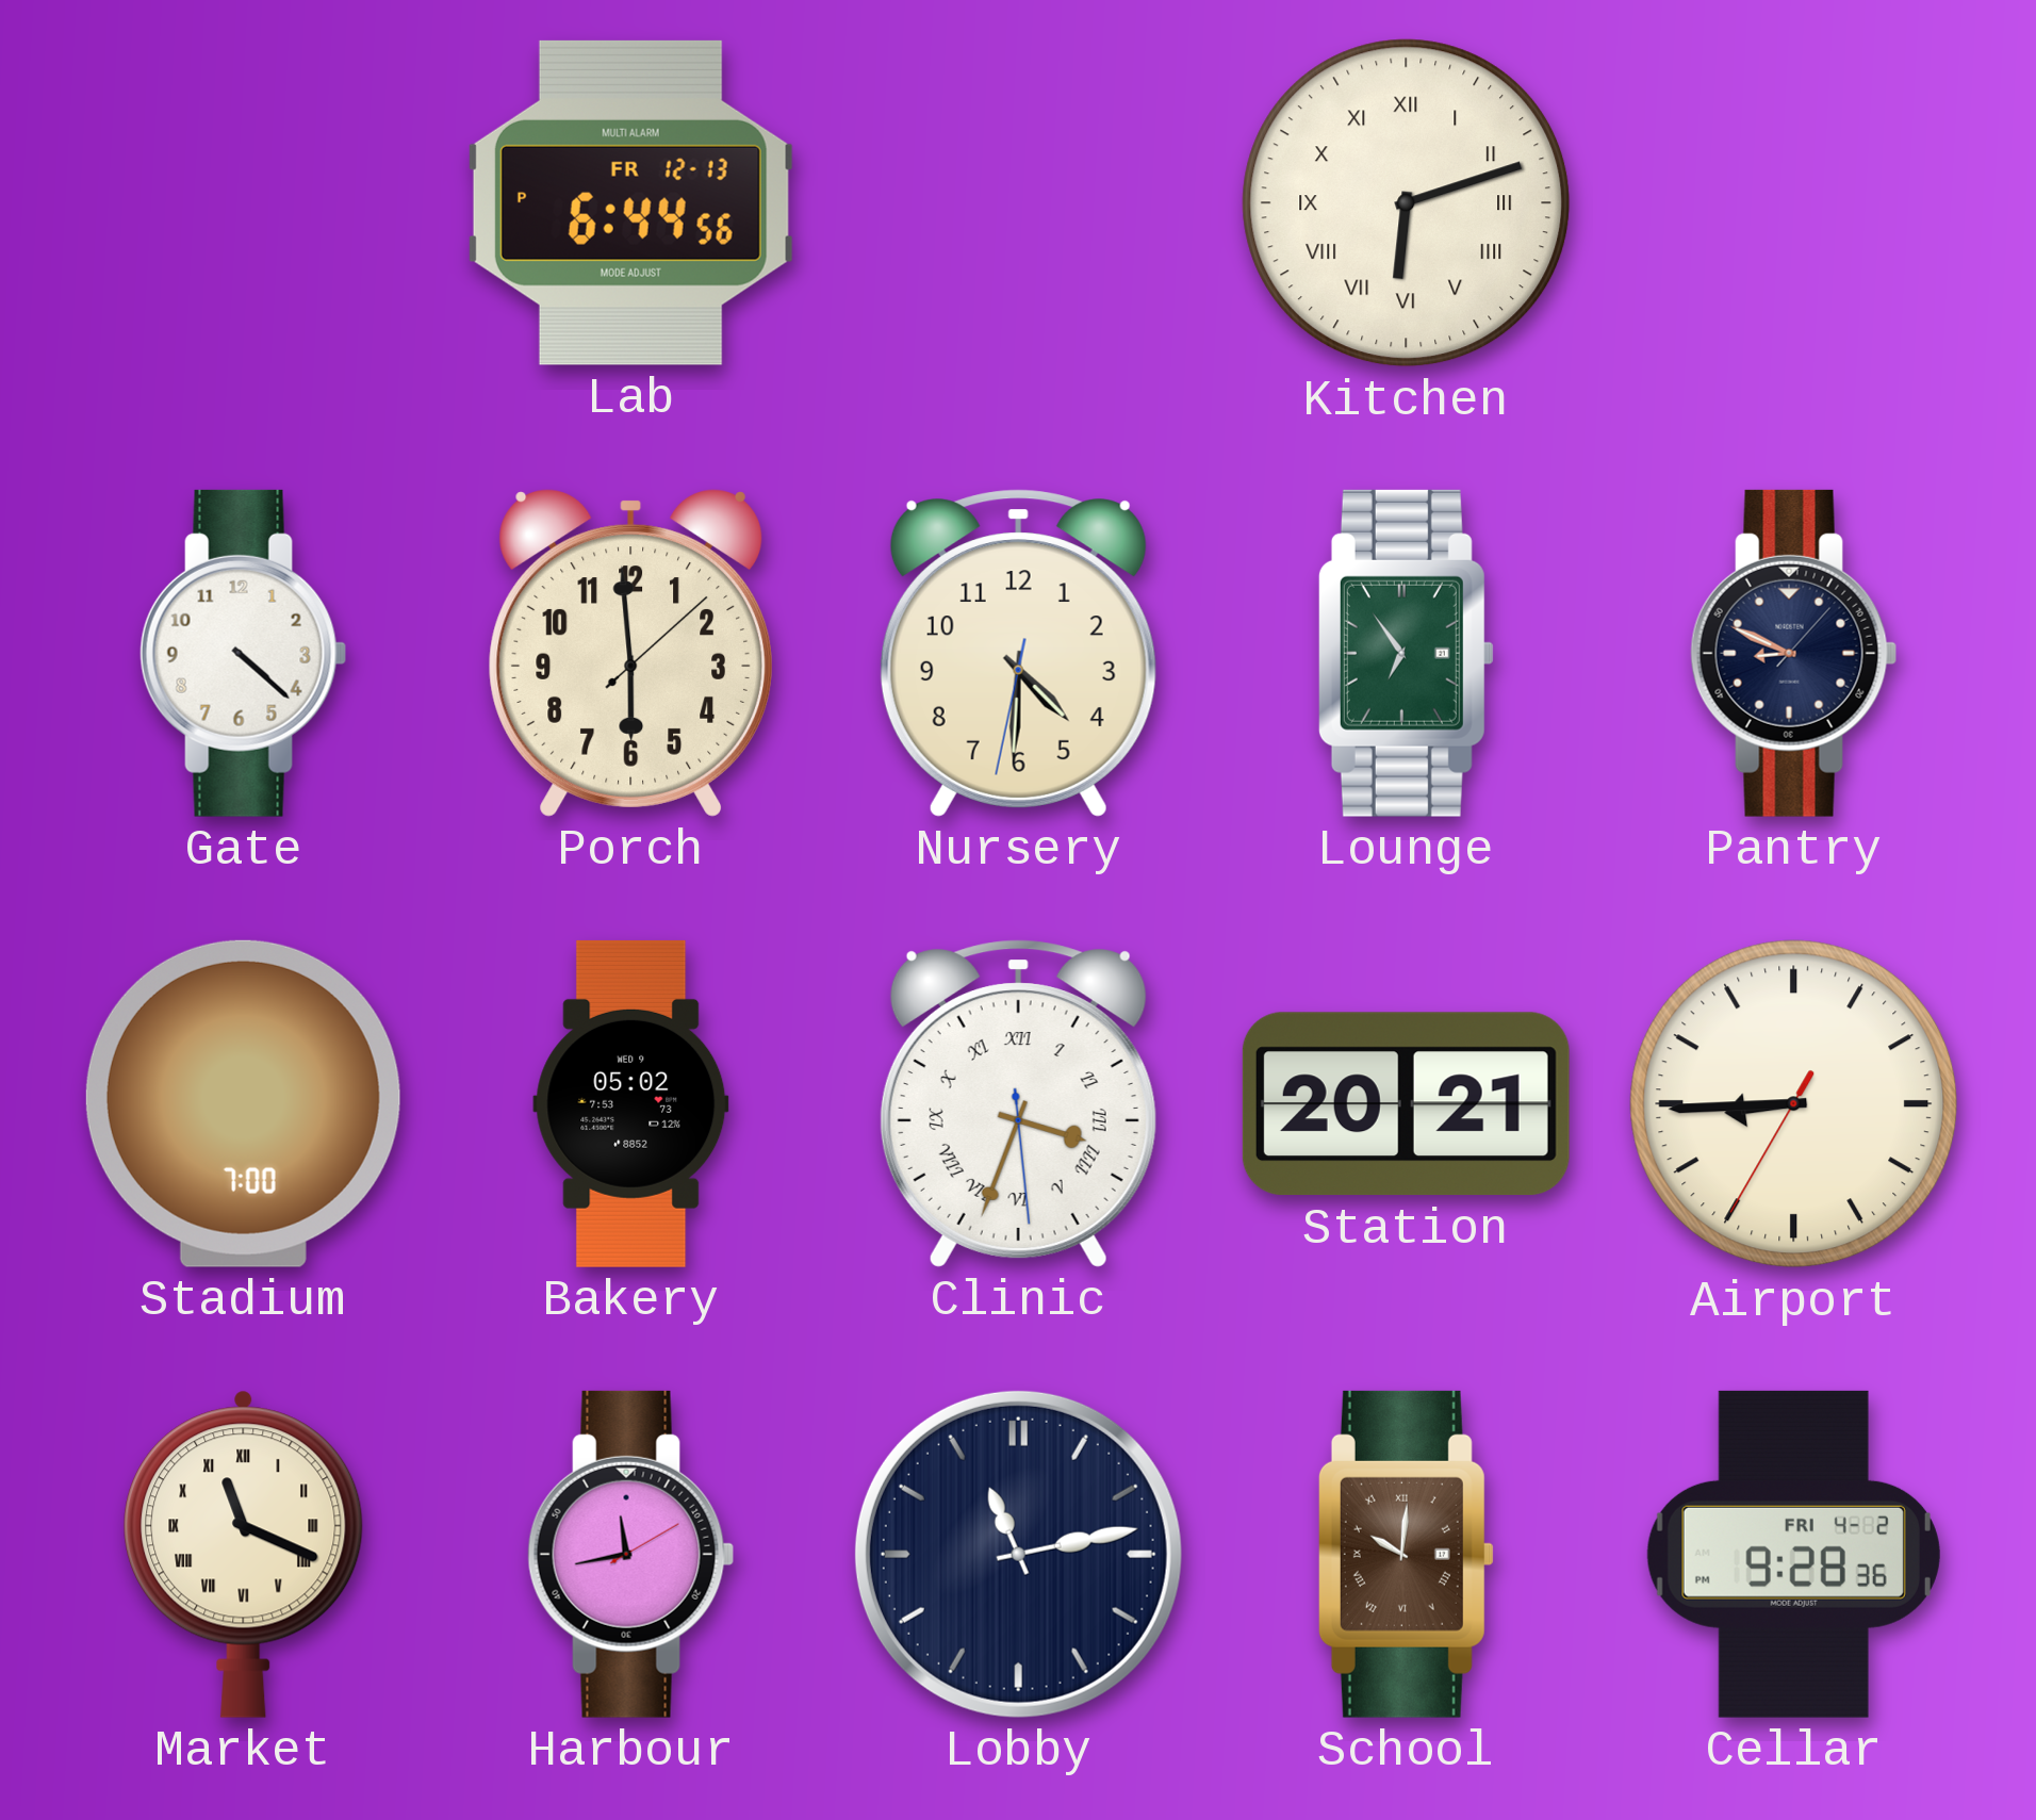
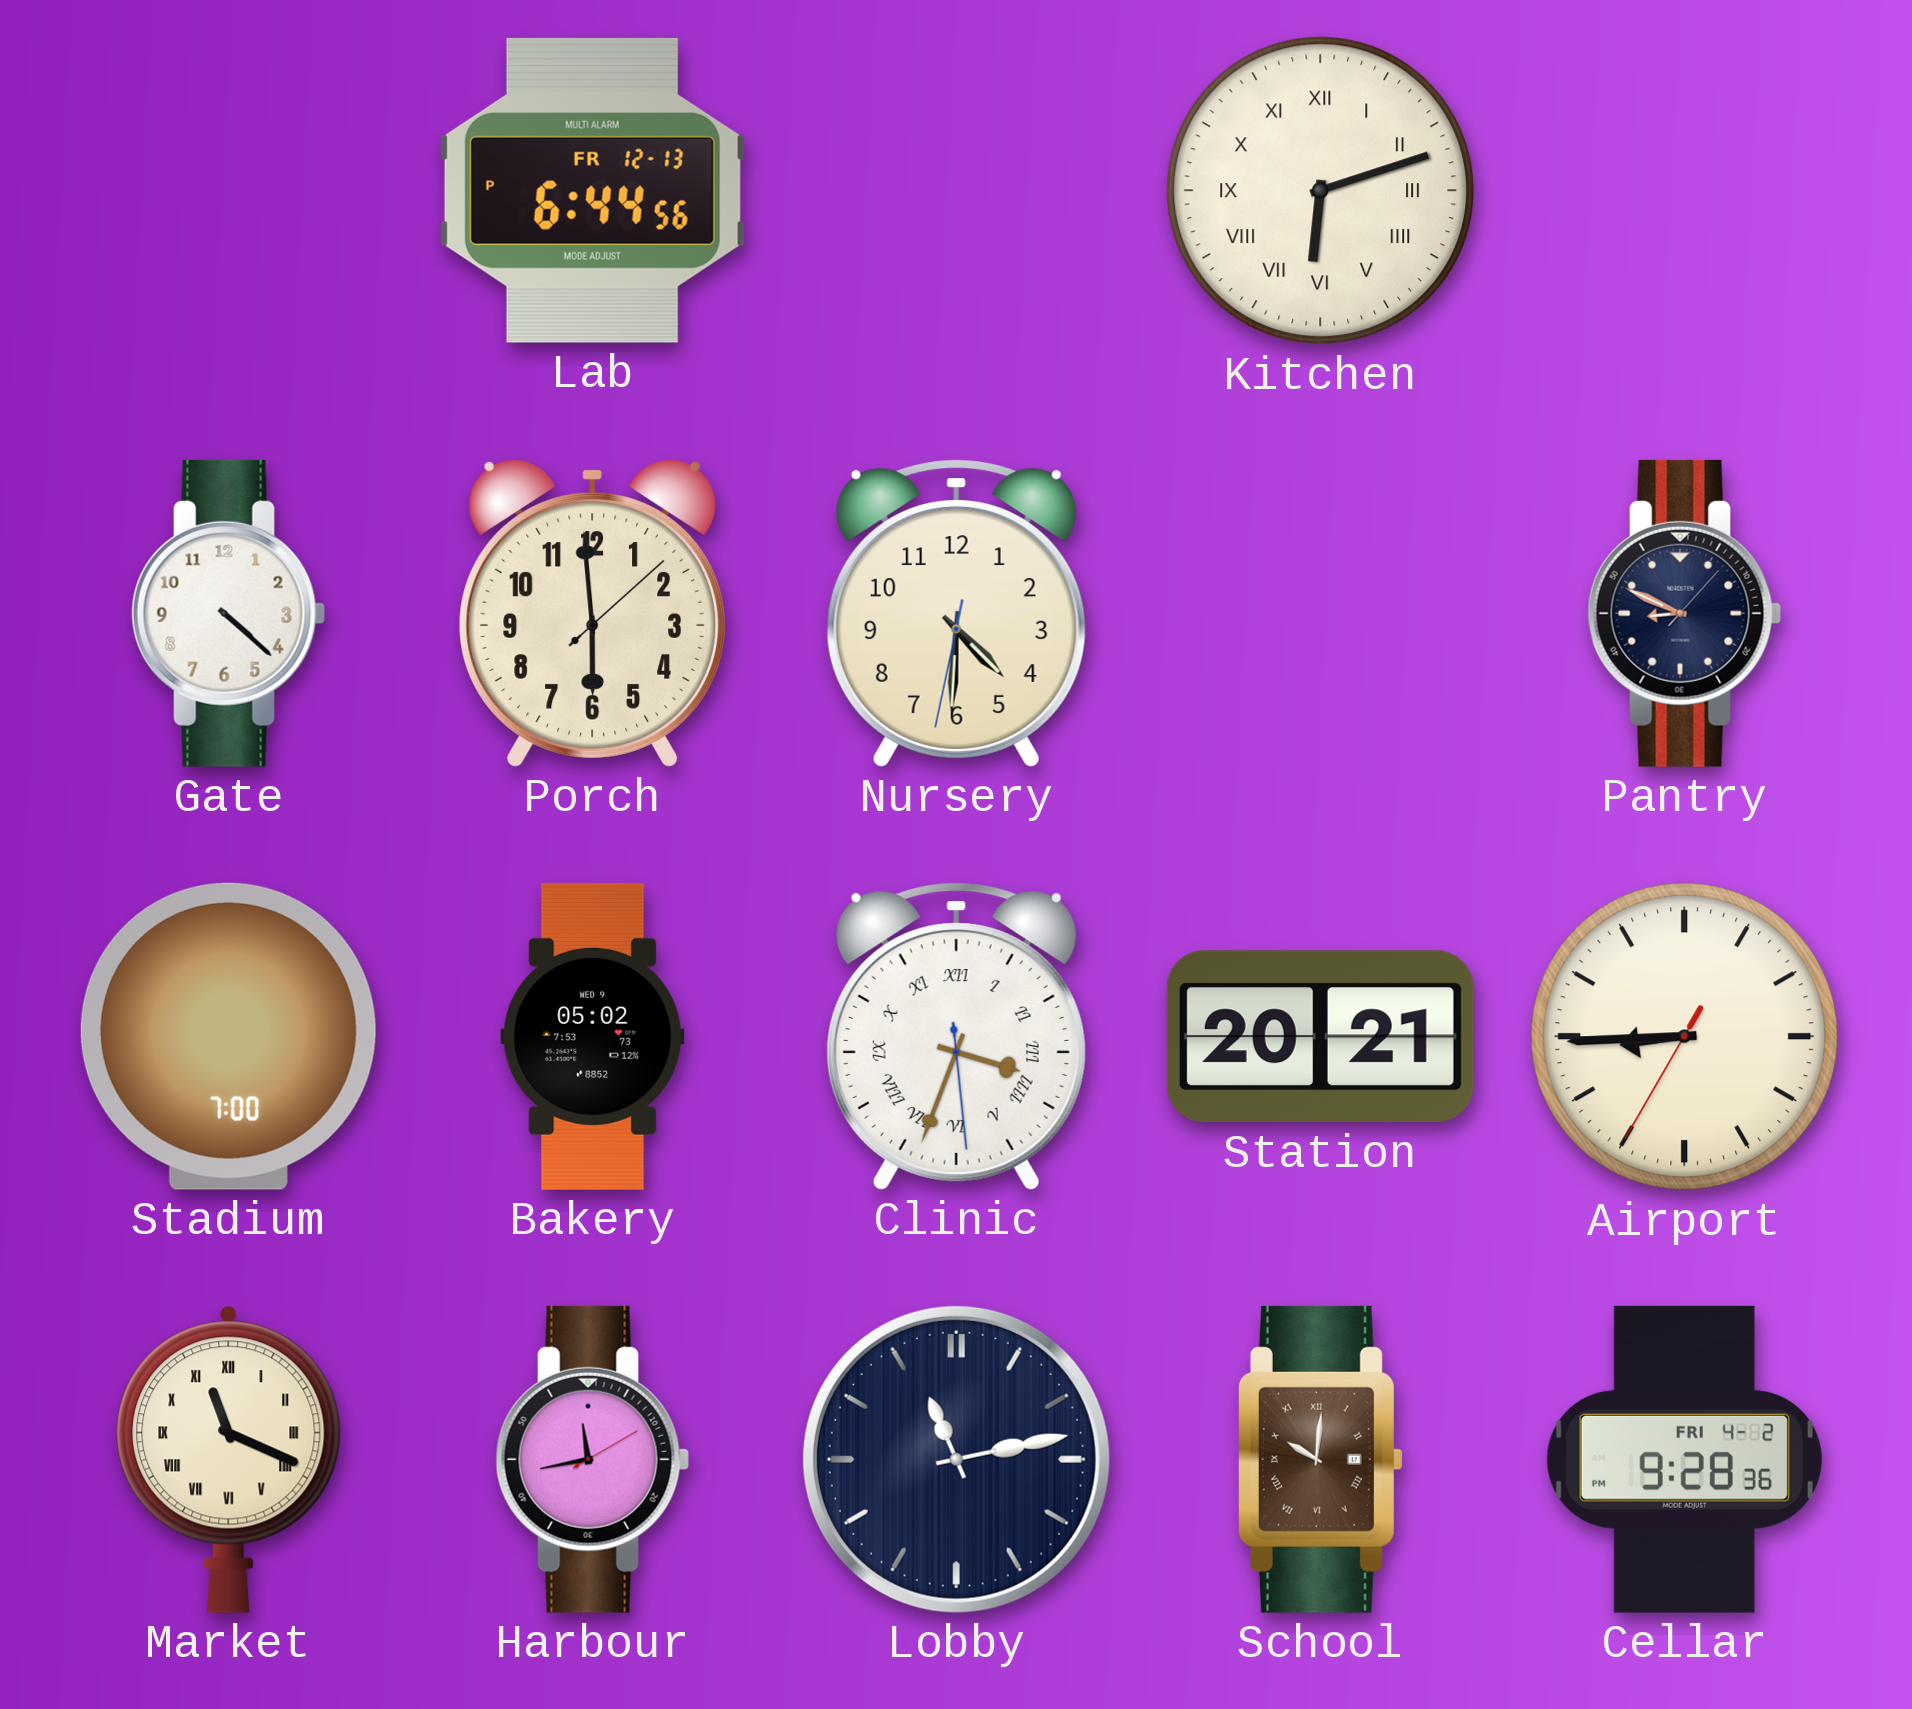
Lounge: 6:54 -> none (1406, 653)
